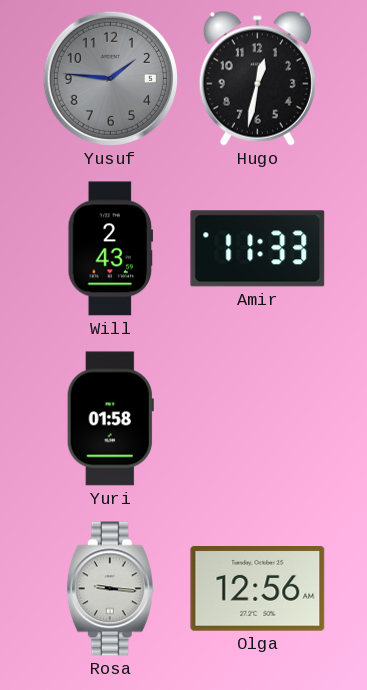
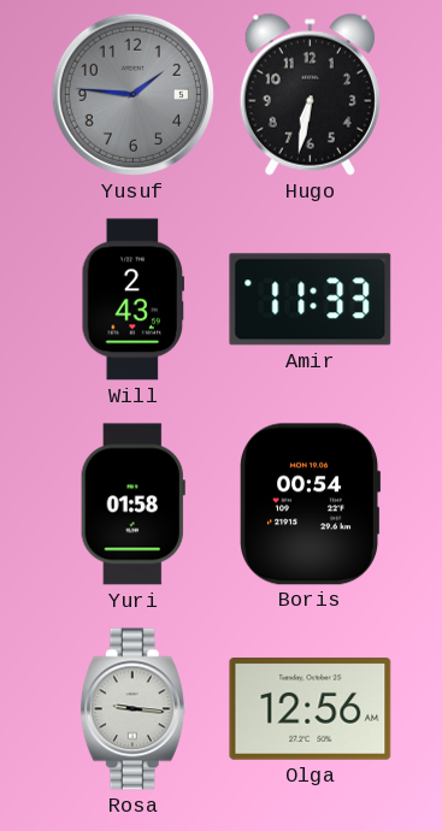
Hugo: 12:32 -> 6:32 (310, 94)
Boris: none -> 00:54 (310, 505)
